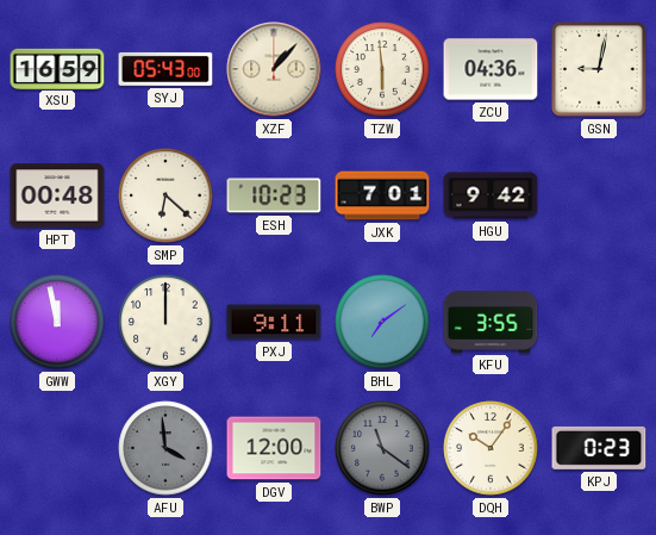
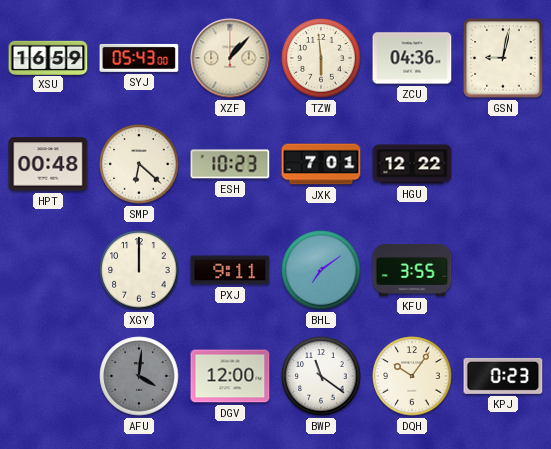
HGU: 9:42 -> 12:22 (412, 164)
GWW: 11:58 -> none (57, 322)
AFU: 3:59 -> 4:01 (139, 376)
BWP dial: grey -> white (321, 376)
